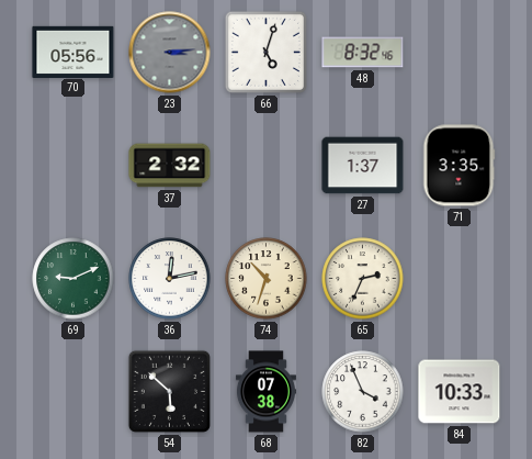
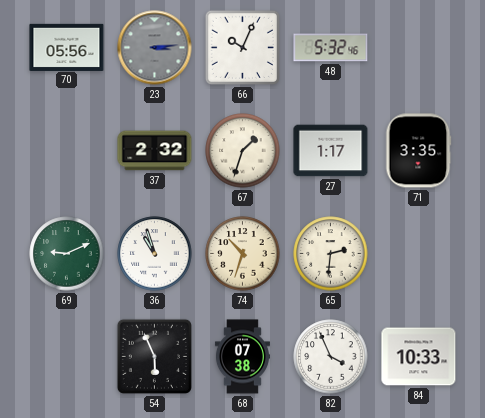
66: 5:03 -> 10:04 (242, 47)
48: 8:32 -> 5:32 (331, 48)
67: none -> 1:33 (243, 151)
27: 1:37 -> 1:17 (331, 151)
36: 12:13 -> 10:57 (155, 254)
65: 2:34 -> 2:31 (331, 254)
54: 5:52 -> 5:56 (154, 356)
